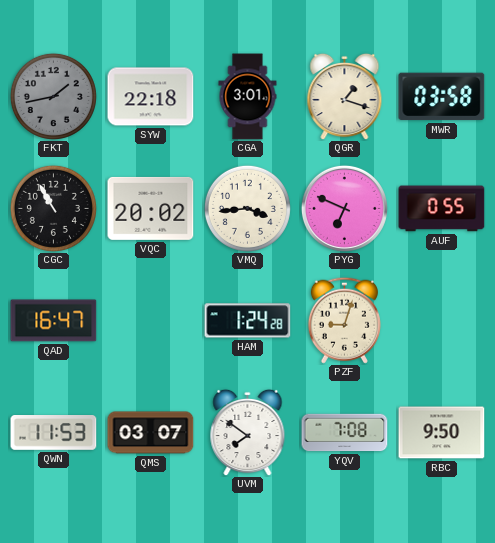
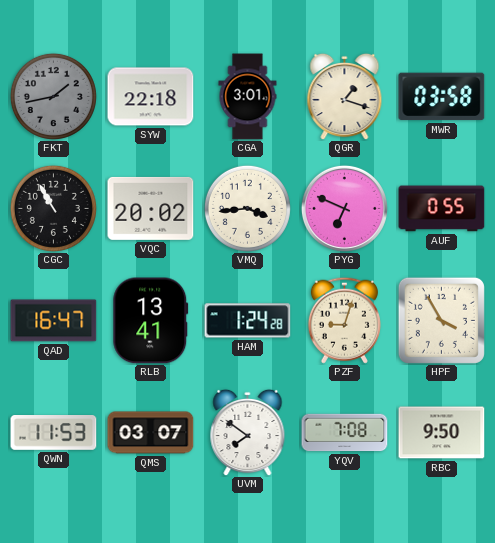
RLB: none -> 13:41 (151, 321)
HPF: none -> 3:55 (441, 320)
